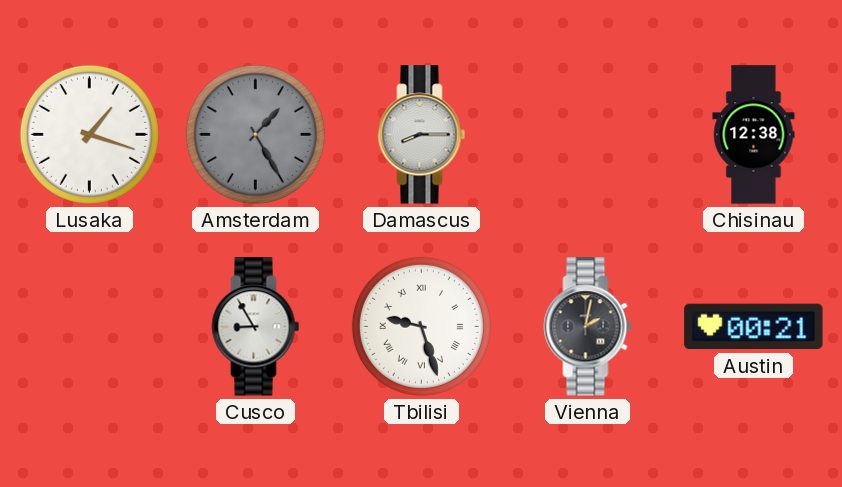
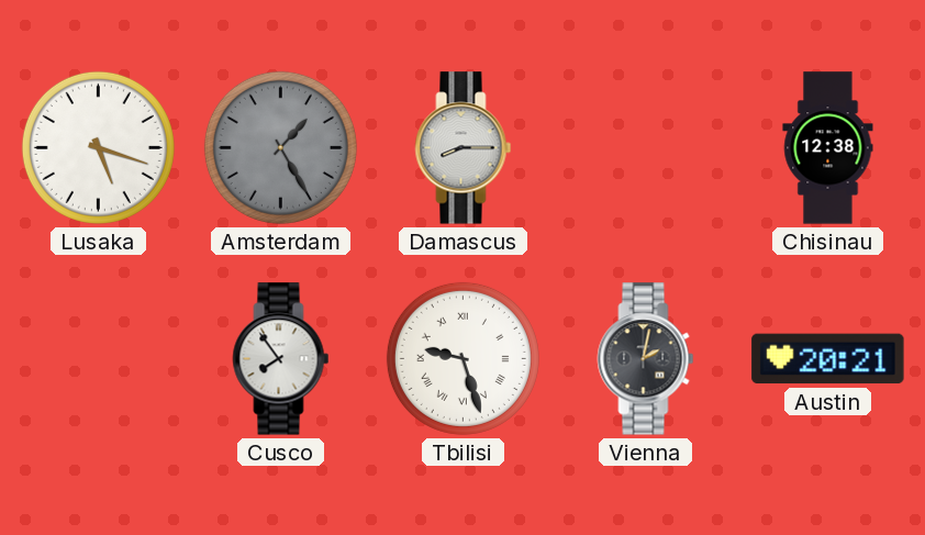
Lusaka: 1:18 -> 5:18 (98, 147)
Cusco: 8:55 -> 7:54 (281, 359)
Austin: 00:21 -> 20:21 (828, 359)
